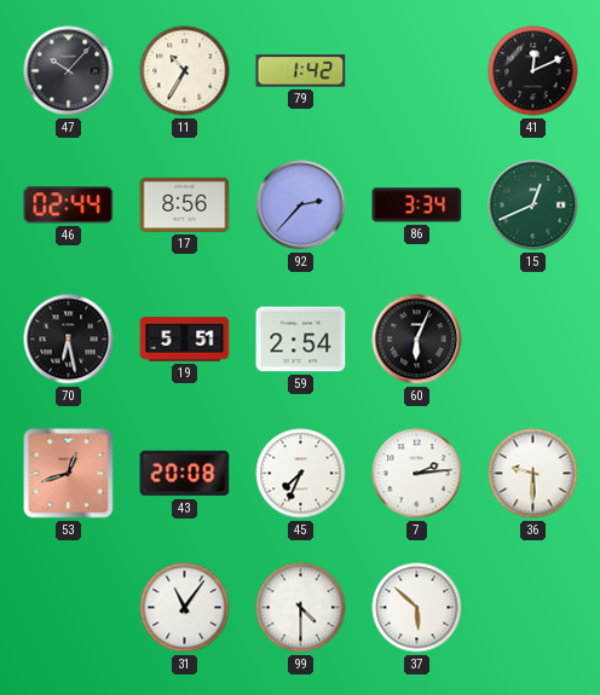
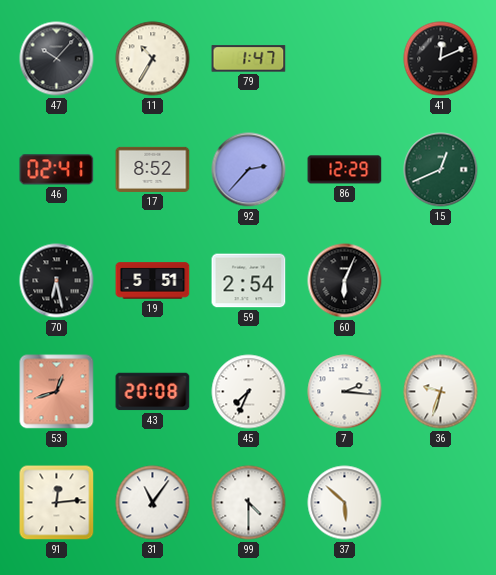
79: 1:42 -> 1:47 (249, 59)
46: 02:44 -> 02:41 (57, 170)
17: 8:56 -> 8:52 (153, 169)
86: 3:34 -> 12:29 (345, 170)
7: 2:14 -> 2:16 (345, 392)
36: 9:30 -> 9:33 (441, 392)
91: none -> 12:14 (57, 503)
